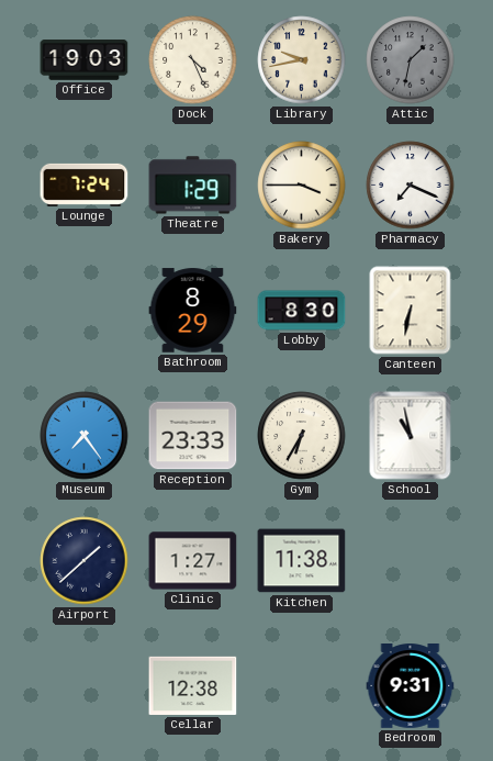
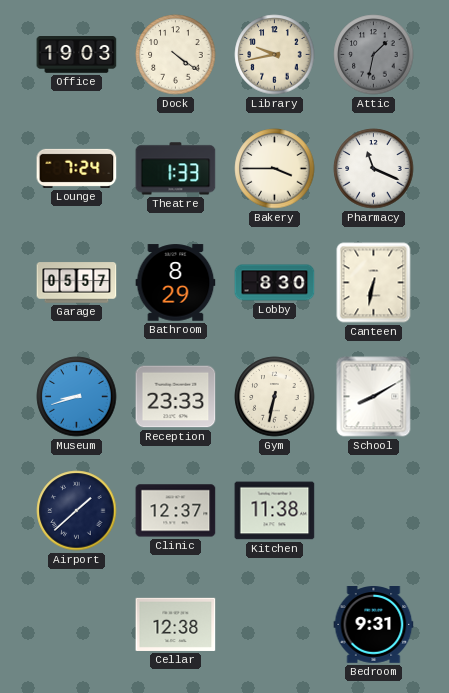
Dock: 4:26 -> 4:21 (176, 55)
Theatre: 1:29 -> 1:33 (176, 169)
Pharmacy: 7:19 -> 11:19 (374, 169)
Garage: none -> 05:57 (77, 283)
Museum: 7:24 -> 8:42 (77, 397)
Gym: 6:35 -> 6:32 (275, 397)
School: 10:58 -> 8:10 (374, 397)
Clinic: 1:27 -> 12:37 (176, 511)
